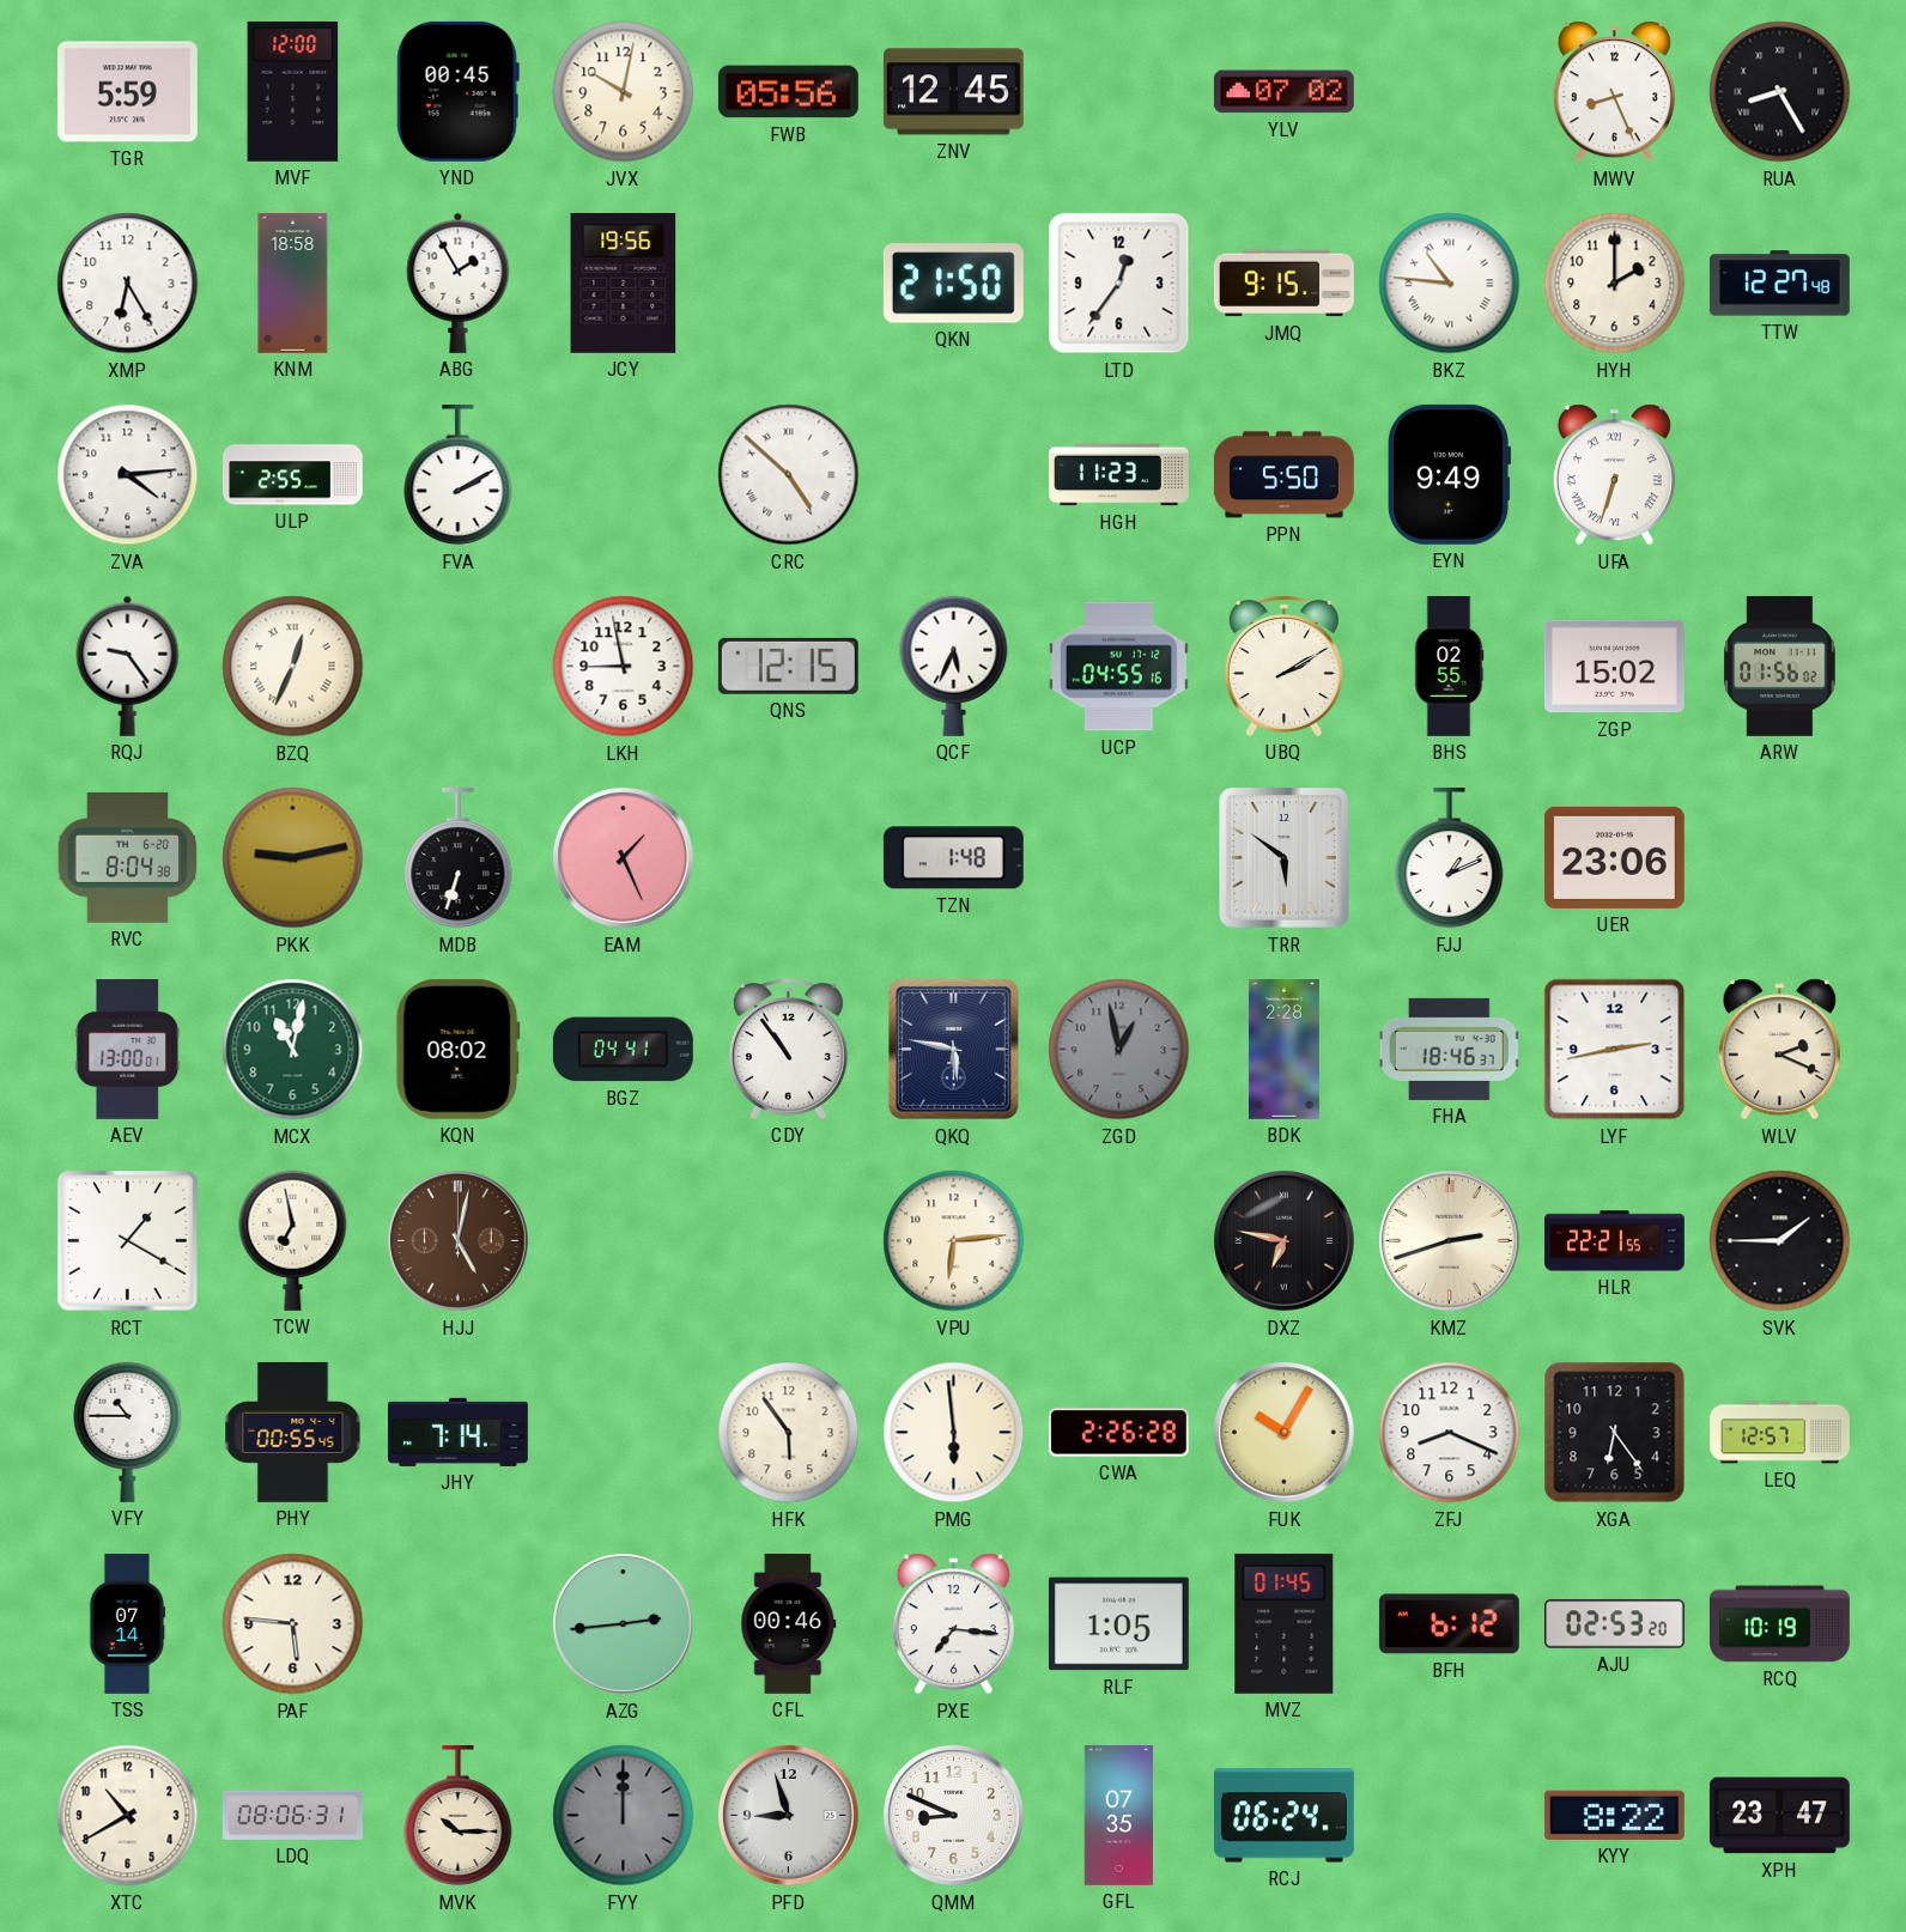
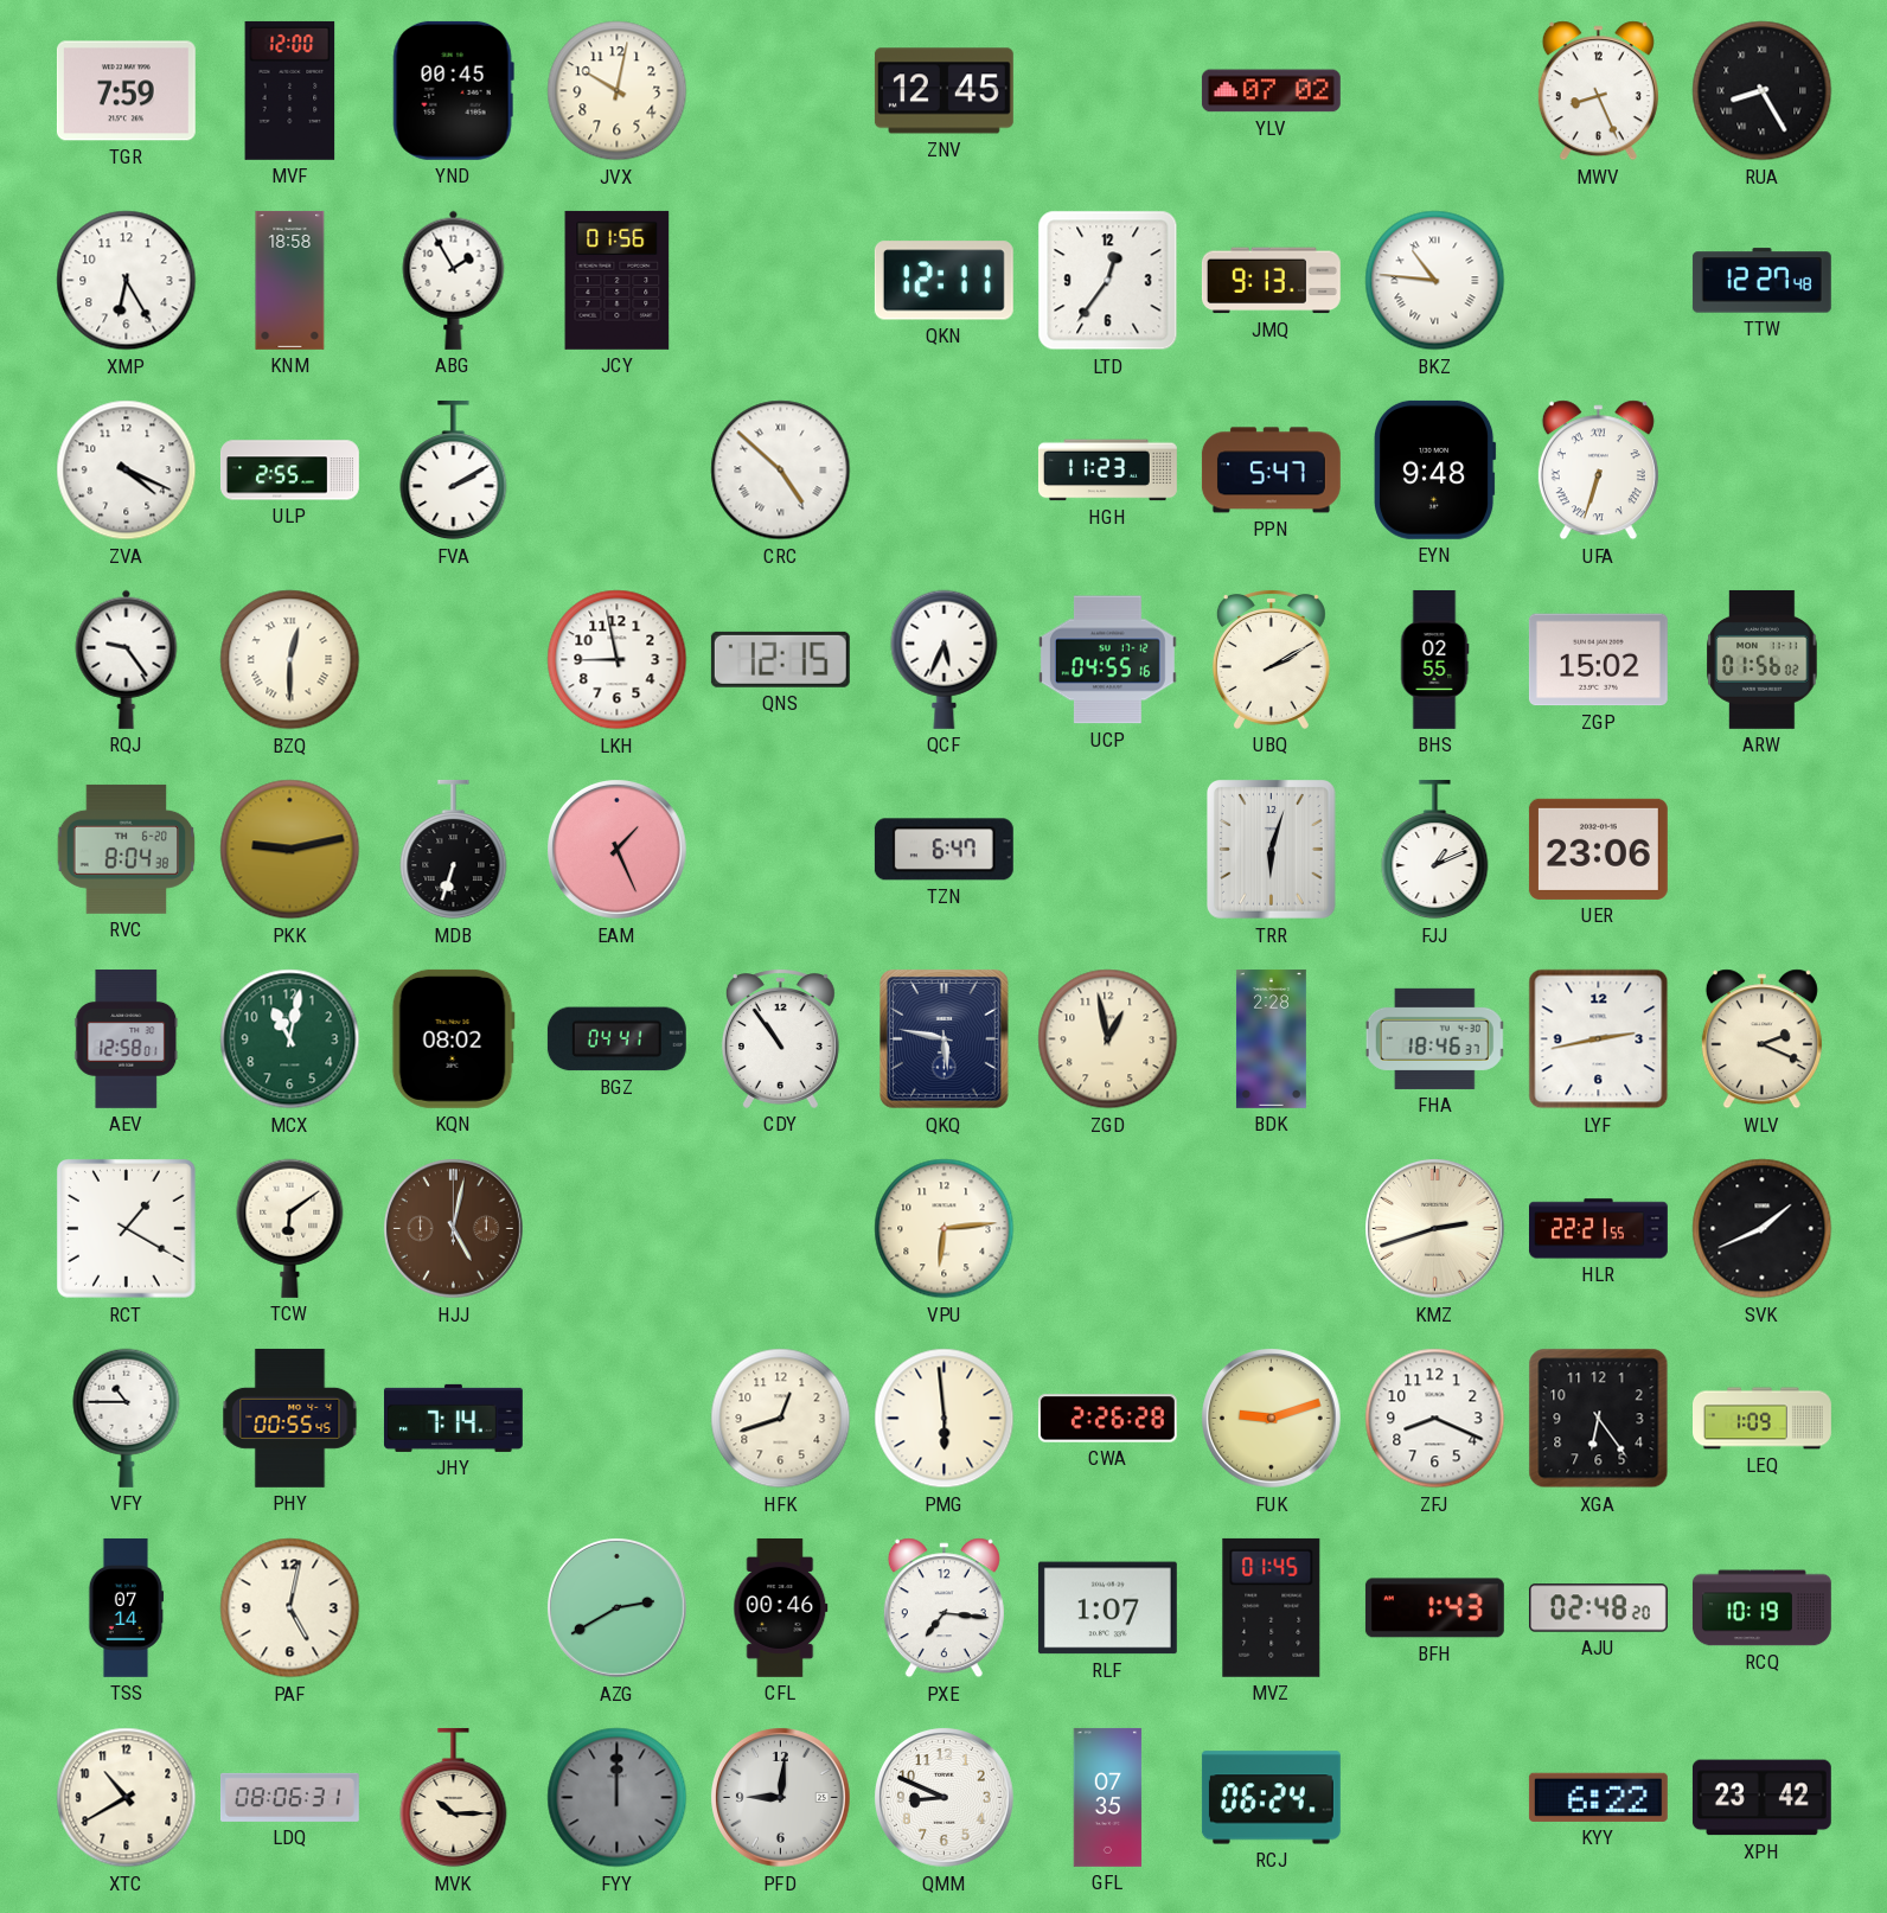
TGR: 5:59 -> 7:59 (126, 91)
FWB: 05:56 -> none (788, 92)
JCY: 19:56 -> 01:56 (618, 280)
QKN: 21:50 -> 12:11 (943, 281)
JMQ: 9:15 -> 9:13 (1271, 281)
HYH: 2:00 -> none (1615, 284)
ZVA: 4:14 -> 4:19 (127, 471)
PPN: 5:50 -> 5:47 (1271, 471)
EYN: 9:49 -> 9:48 (1435, 469)
BZQ: 12:34 -> 12:30 (290, 660)
TZN: 1:48 -> 6:47 (943, 850)
TRR: 5:51 -> 6:03 (1272, 850)
AEV: 13:00 -> 12:58 (127, 1038)
ZGD dial: grey -> cream (1108, 1039)
TCW: 6:58 -> 6:09 (290, 1228)
DXZ: 6:47 -> none (1285, 1241)
SVK: 1:45 -> 1:41 (1763, 1229)
HFK: 5:54 -> 12:42 (781, 1419)
FUK: 10:05 -> 9:12 (1272, 1419)
LEQ: 12:57 -> 1:09 (1763, 1419)
PAF: 5:46 -> 5:02 (290, 1608)
AZG: 2:44 -> 2:40 (618, 1608)
RLF: 1:05 -> 1:07 (1107, 1608)
BFH: 6:12 -> 1:43 (1434, 1608)
AJU: 02:53 -> 02:48 (1598, 1608)
PFD: 8:57 -> 9:01 (781, 1798)
KYY: 8:22 -> 6:22 (1598, 1797)
XPH: 23:47 -> 23:42 (1761, 1798)
